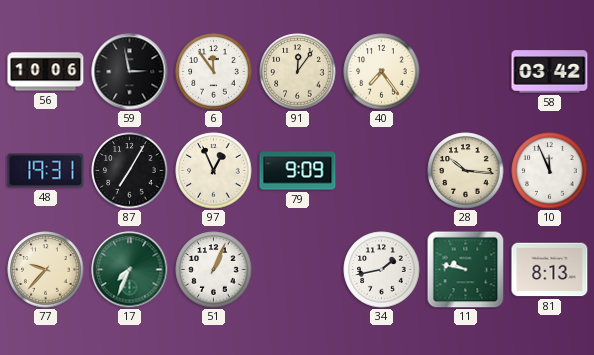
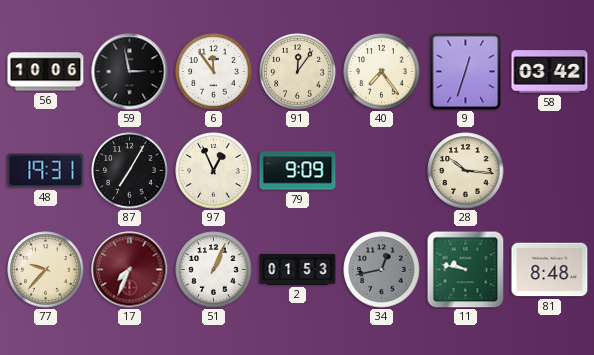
9: none -> 12:33 (466, 71)
10: 11:56 -> none (550, 171)
17 dial: green -> burgundy (130, 270)
2: none -> 01:53 (298, 269)
34: 1:43 -> 12:43 (382, 270)
34 dial: white -> grey (382, 270)
81: 8:13 -> 8:48 (550, 270)
